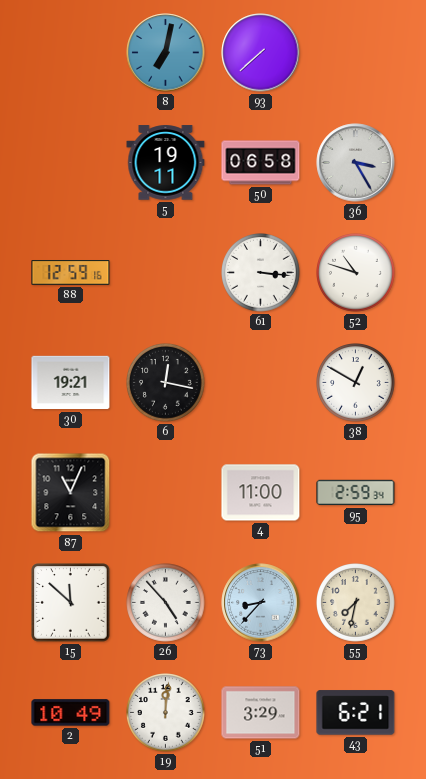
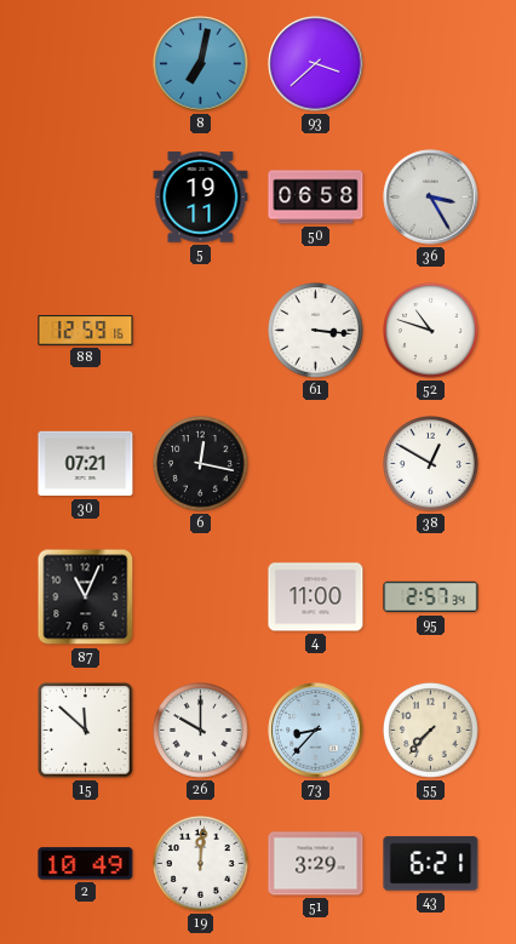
93: 7:38 -> 3:38 (316, 64)
30: 19:21 -> 07:21 (86, 464)
95: 2:59 -> 2:57 (431, 597)
26: 4:53 -> 10:00 (201, 731)
55: 7:32 -> 7:37 (431, 731)
